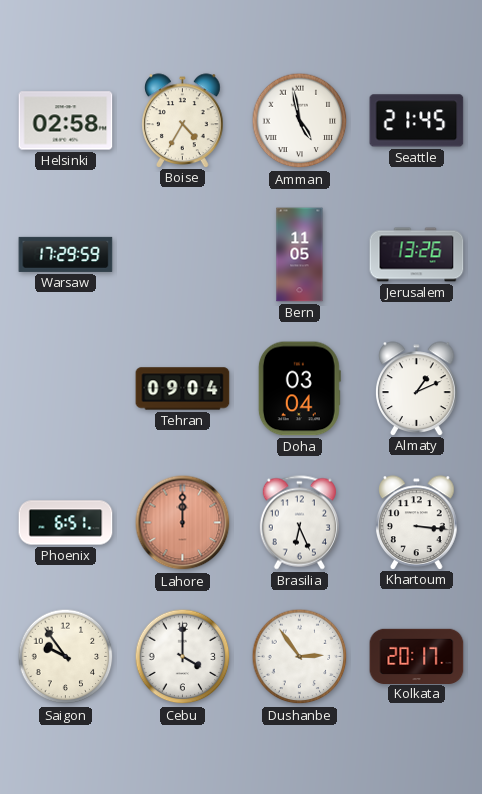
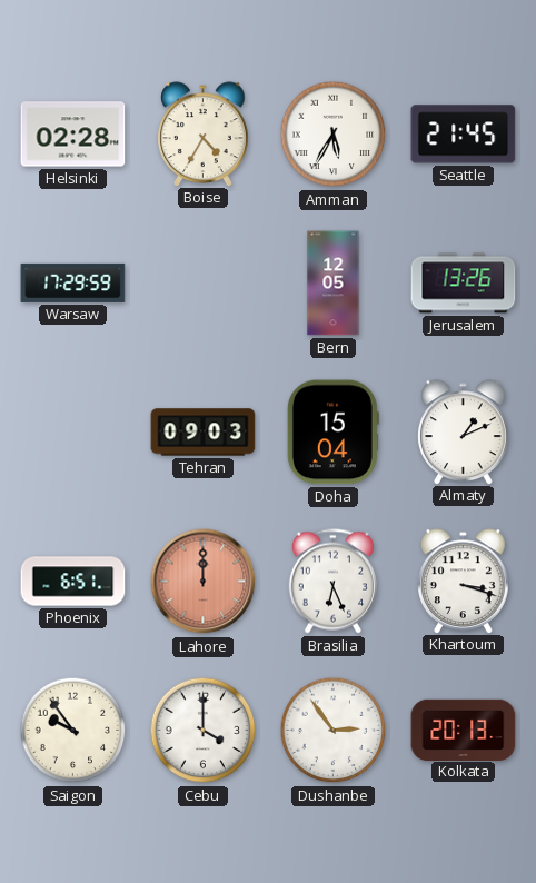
Helsinki: 02:58 -> 02:28 (73, 135)
Amman: 4:58 -> 5:35 (334, 135)
Bern: 11:05 -> 12:05 (334, 284)
Tehran: 09:04 -> 09:03 (204, 433)
Doha: 03:04 -> 15:04 (332, 433)
Khartoum: 3:16 -> 3:18 (464, 581)
Kolkata: 20:17 -> 20:13 (464, 730)
